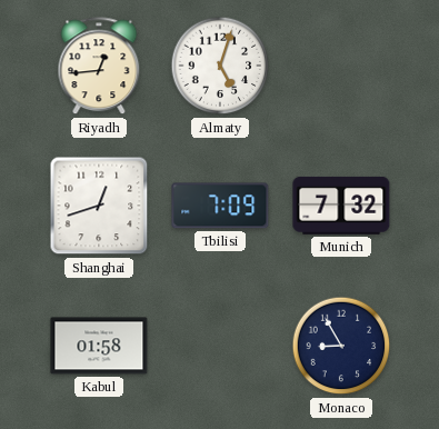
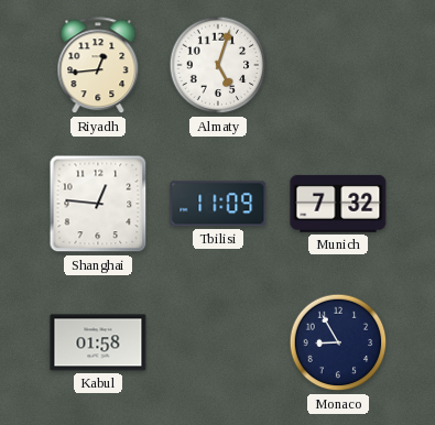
Shanghai: 12:42 -> 12:46 (98, 204)
Tbilisi: 7:09 -> 11:09 (218, 204)
